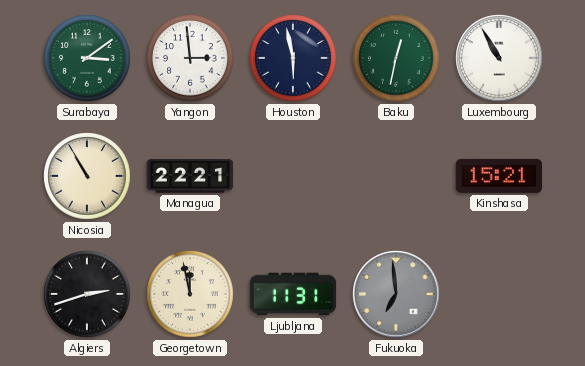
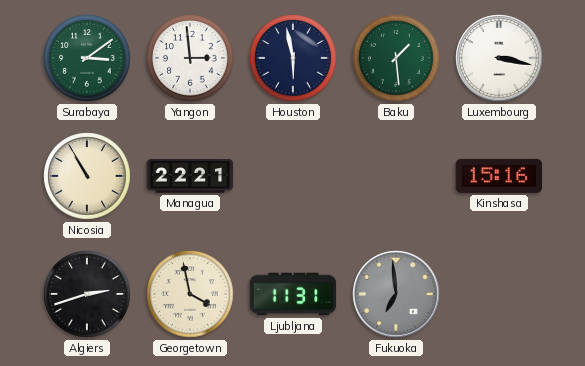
Baku: 12:32 -> 1:29 (396, 58)
Luxembourg: 10:55 -> 3:17 (499, 58)
Kinshasa: 15:21 -> 15:16 (499, 176)
Georgetown: 11:58 -> 3:58 (190, 294)
